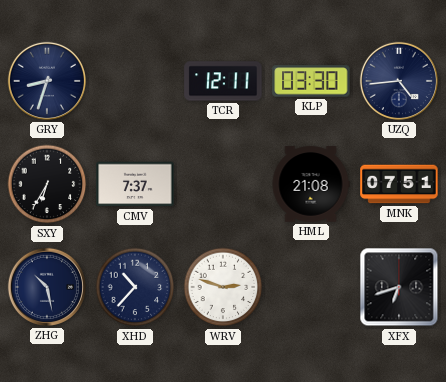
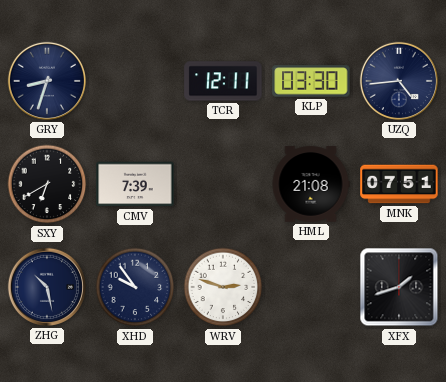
SXY: 6:35 -> 6:40 (47, 184)
CMV: 7:37 -> 7:39 (135, 184)
XHD: 10:37 -> 9:54 (135, 287)
XFX: 6:42 -> 1:42 (399, 287)
